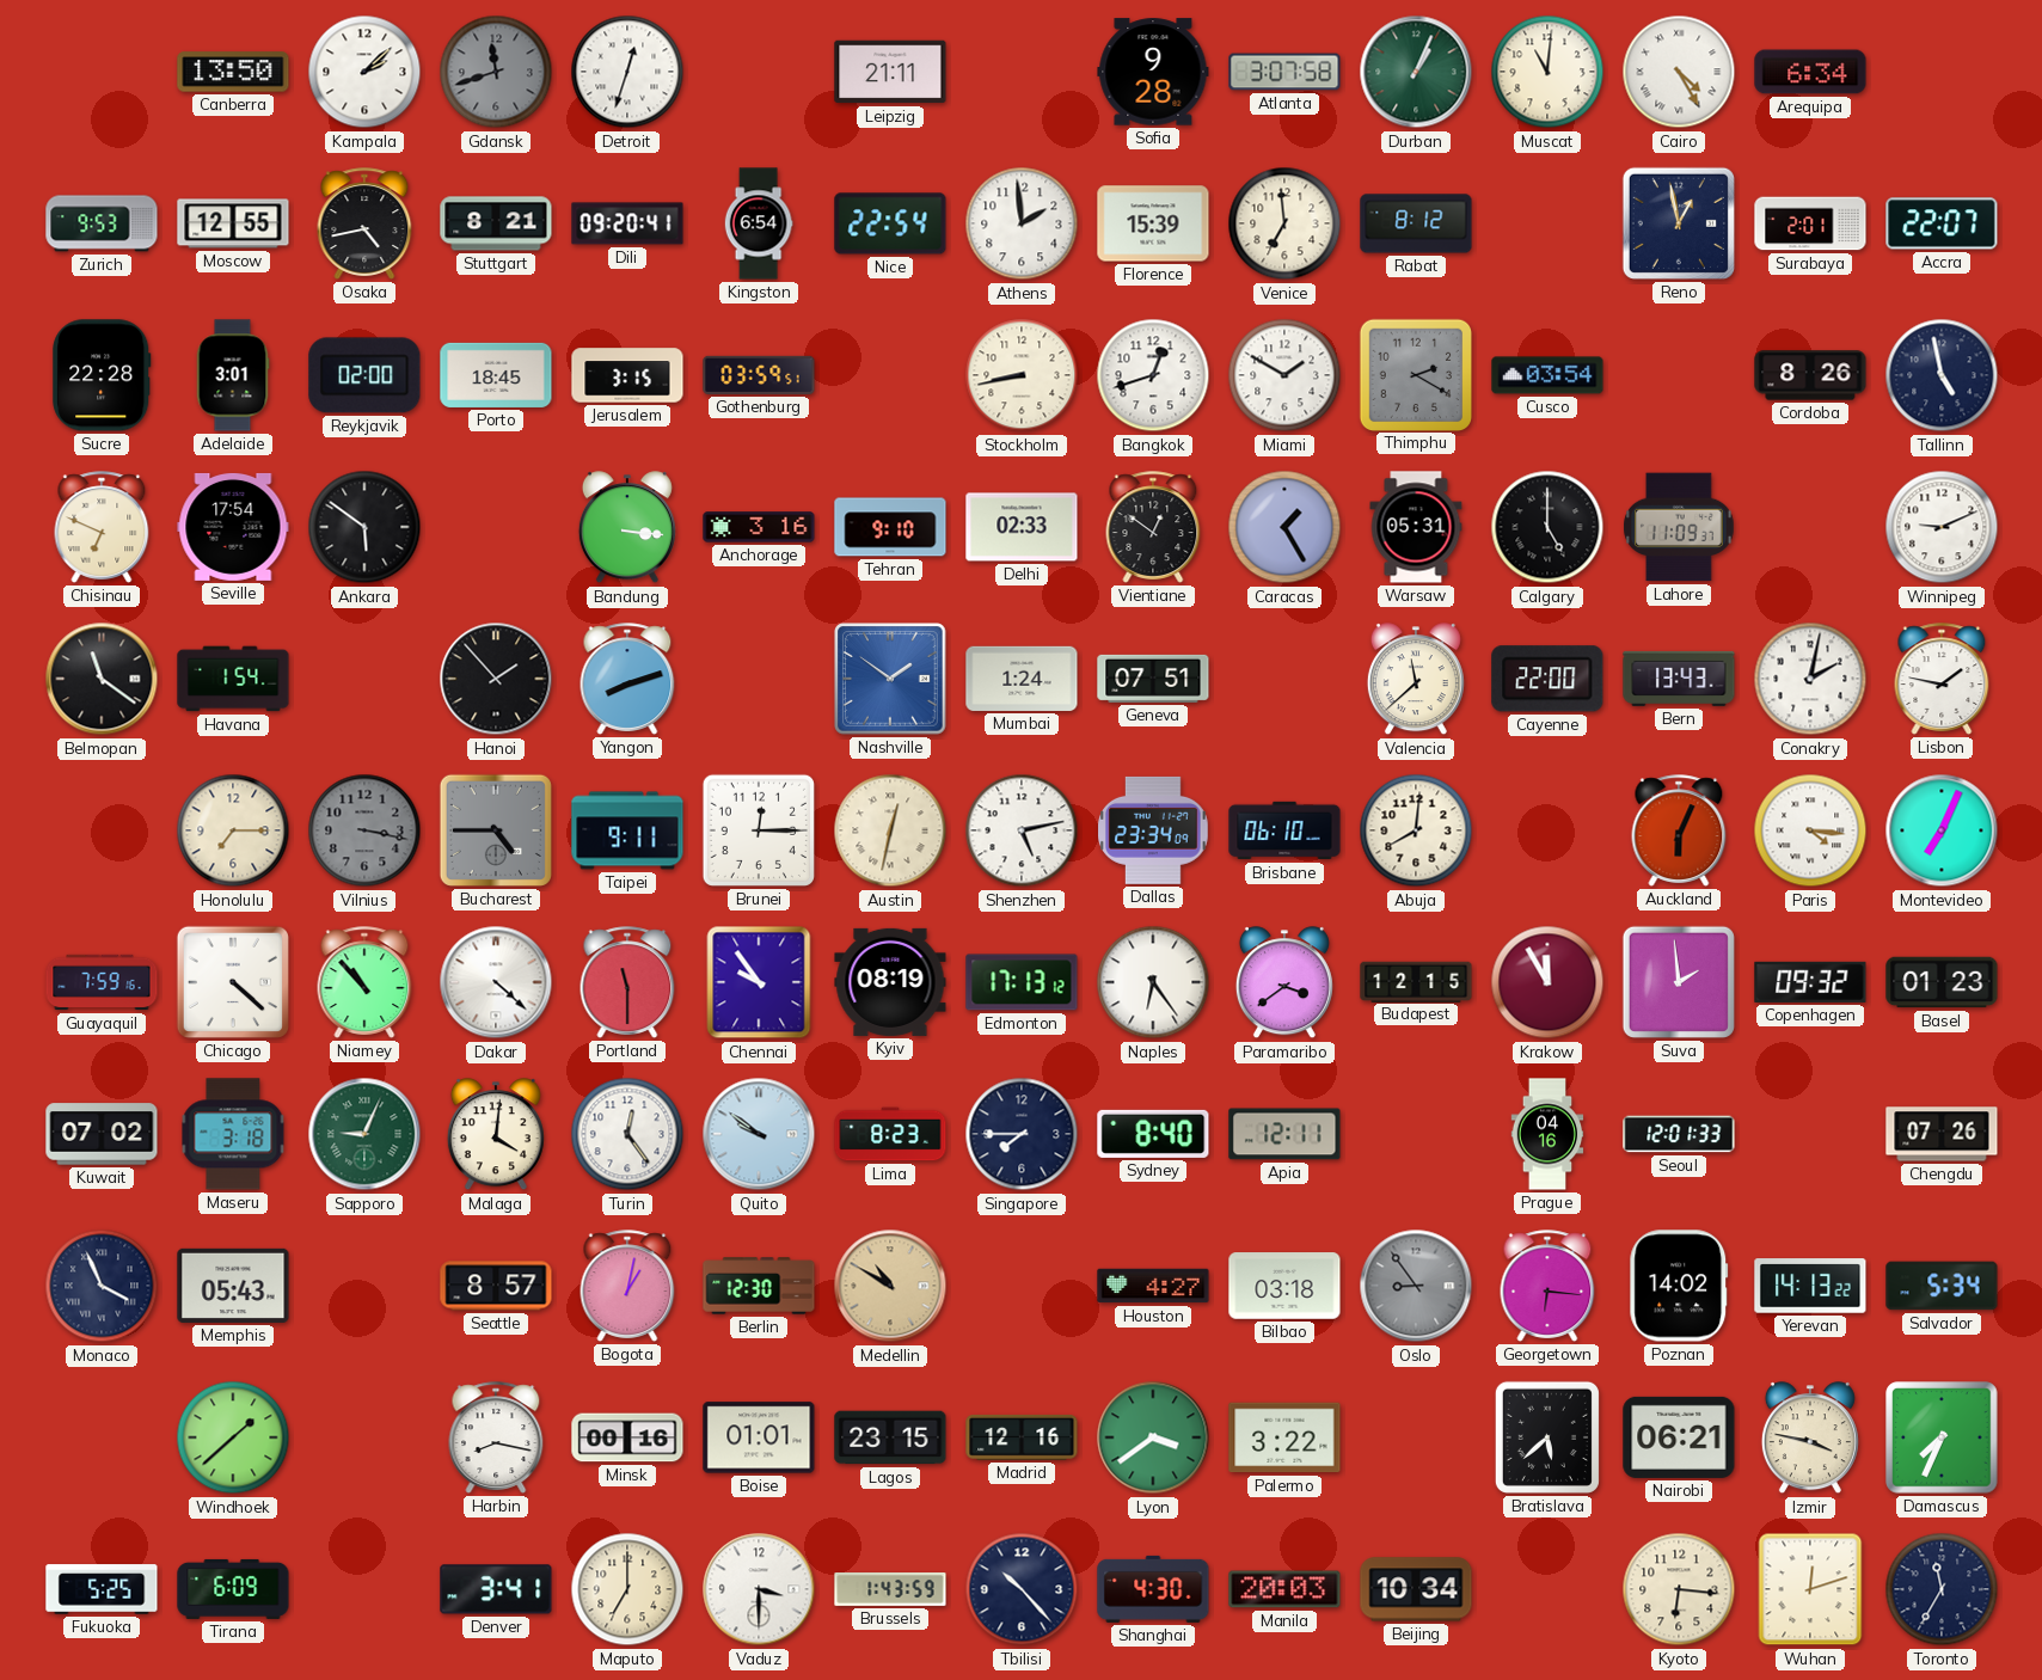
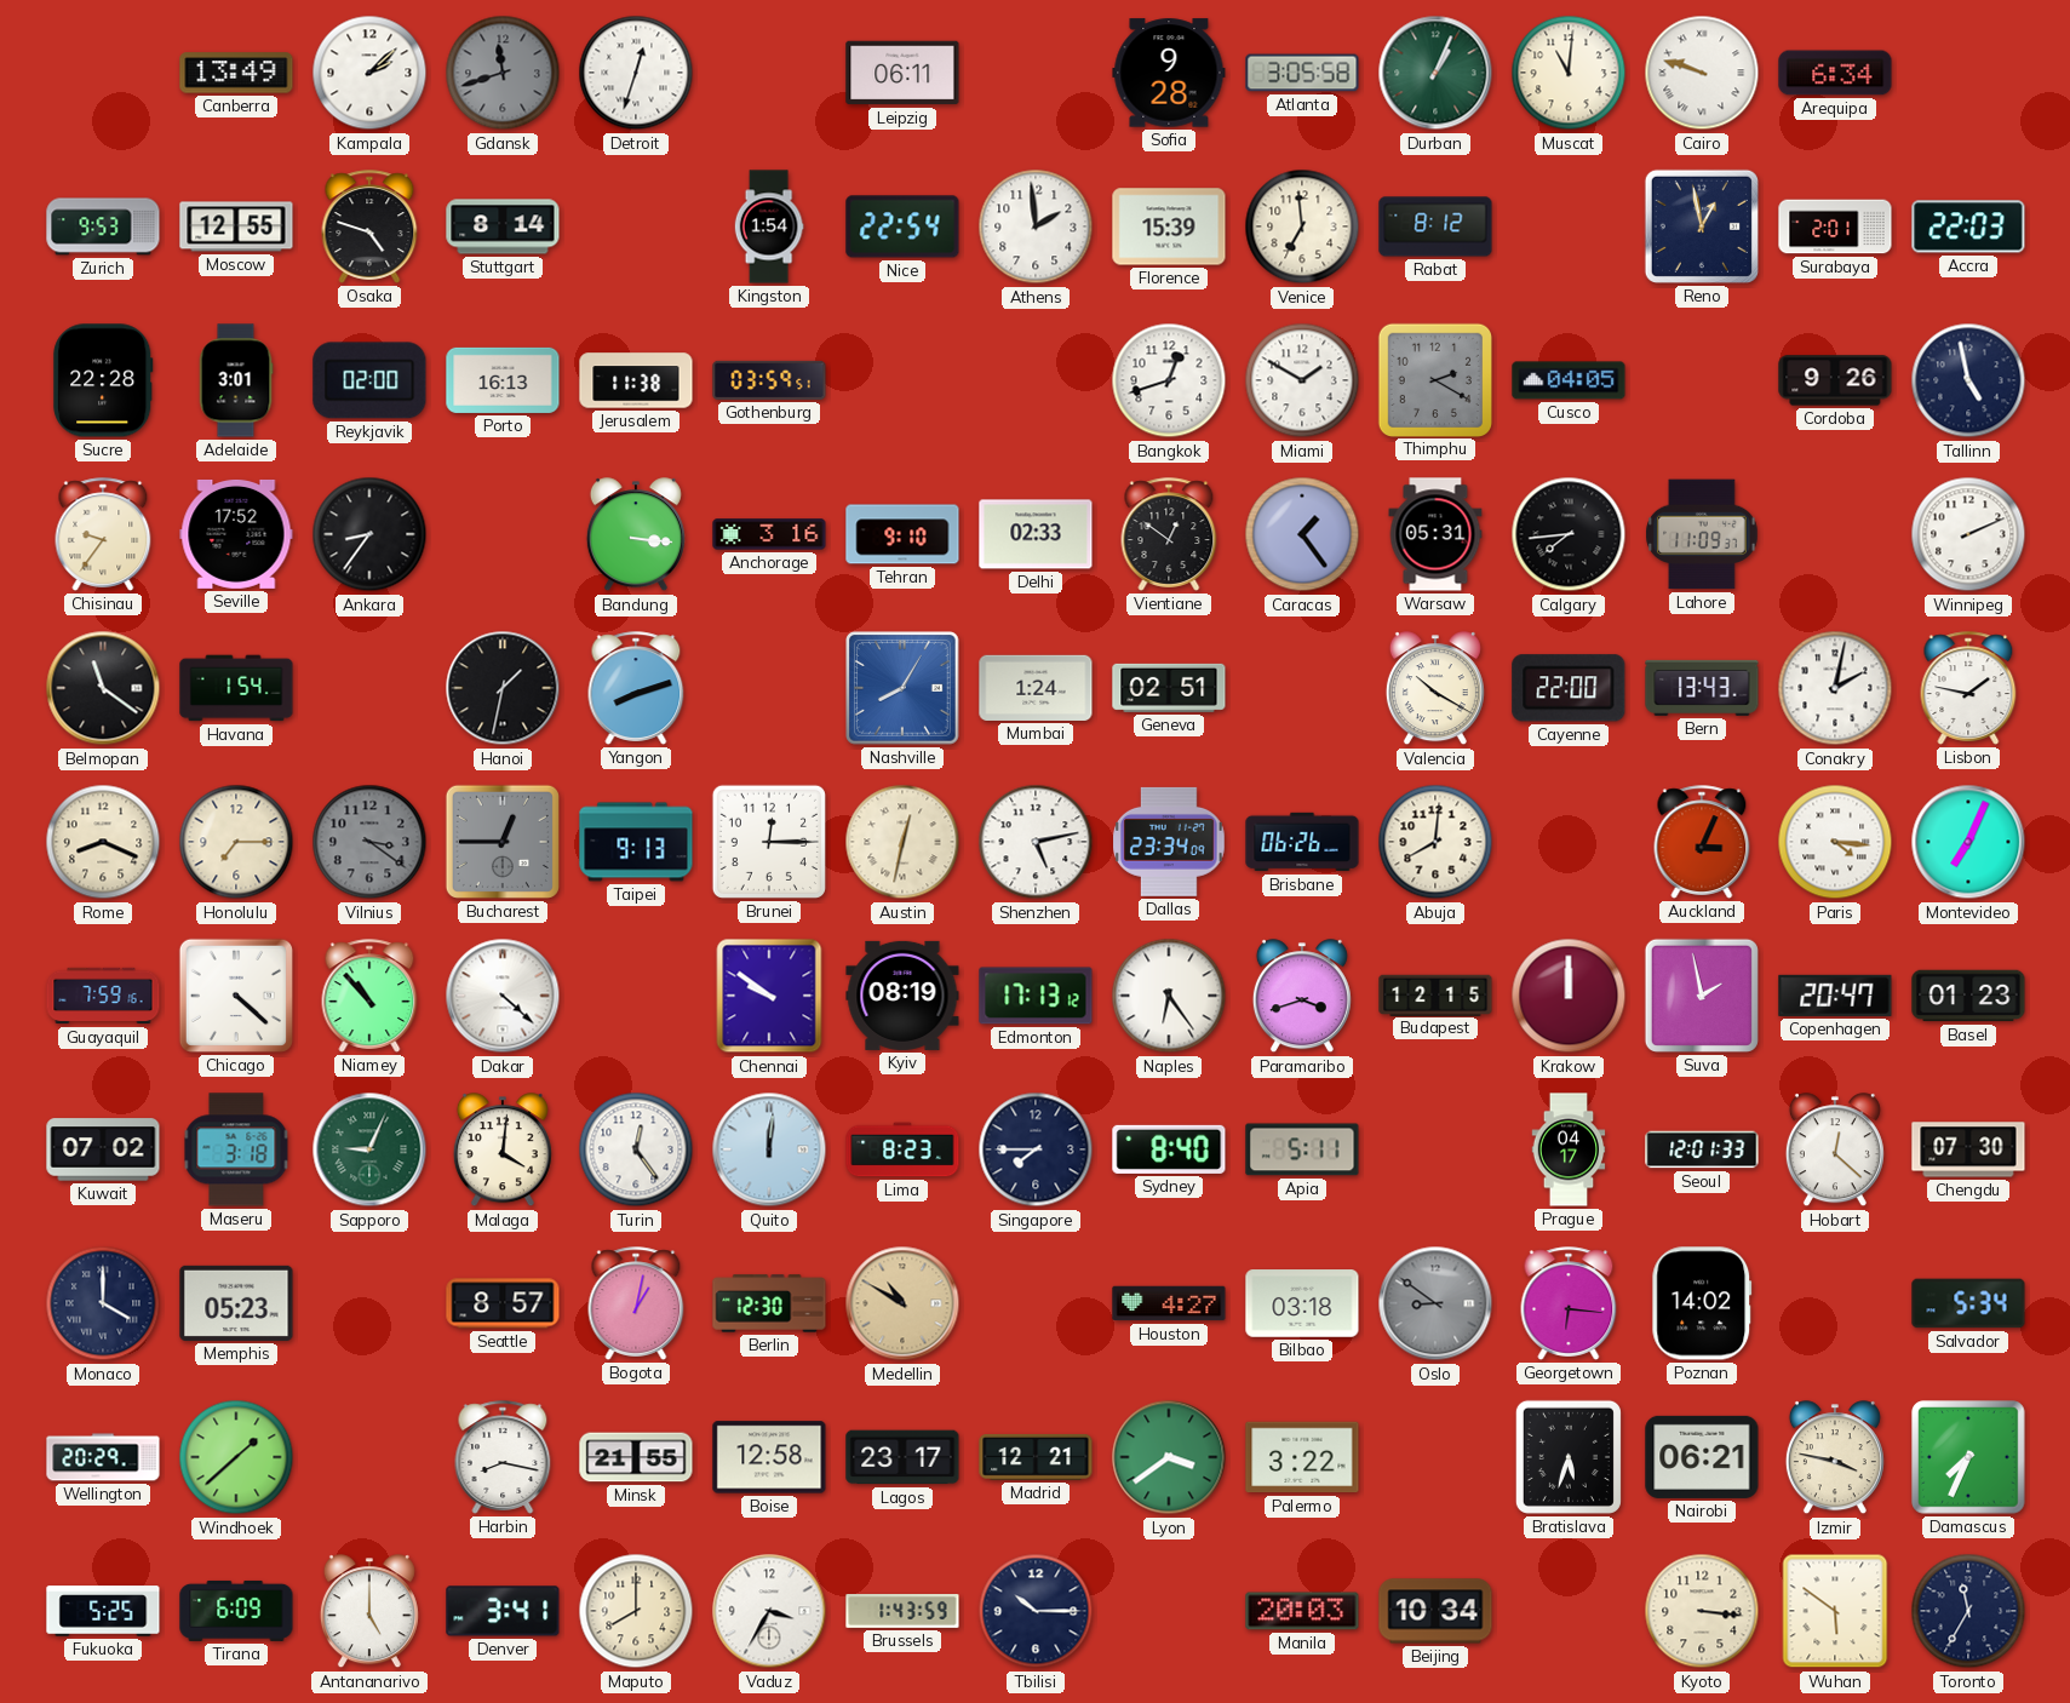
Canberra: 13:50 -> 13:49 (236, 73)
Leipzig: 21:11 -> 06:11 (902, 73)
Atlanta: 3:07 -> 3:05 (1302, 73)
Cairo: 4:25 -> 9:48 (1702, 73)
Osaka: 4:43 -> 4:48 (369, 227)
Stuttgart: 8:21 -> 8:14 (503, 227)
Dili: 09:20 -> none (627, 223)
Kingston: 6:54 -> 1:54 (769, 227)
Accra: 22:07 -> 22:03 (1968, 227)
Porto: 18:45 -> 16:13 (503, 380)
Jerusalem: 3:15 -> 11:38 (636, 380)
Stockholm: 8:43 -> none (1022, 375)
Cusco: 03:54 -> 04:05 (1569, 380)
Cordoba: 8:26 -> 9:26 (1835, 380)
Chisinau: 6:49 -> 9:36 (103, 534)
Seville: 17:54 -> 17:52 (236, 534)
Ankara: 5:51 -> 8:36 (369, 534)
Caracas: 1:25 -> 1:24 (1302, 534)
Calgary: 5:00 -> 7:44 (1569, 534)
Winnipeg: 9:11 -> 2:11 (1968, 534)
Hanoi: 1:53 -> 1:32 (503, 688)
Nashville: 1:51 -> 8:05 (902, 688)
Geneva: 07:51 -> 02:51 (1169, 688)
Valencia: 11:38 -> 10:20 (1435, 689)
Rome: none -> 8:19 (103, 842)
Vilnius: 3:17 -> 3:21 (369, 842)
Bucharest: 4:45 -> 12:45 (503, 842)
Taipei: 9:11 -> 9:13 (636, 842)
Brisbane: 06:10 -> 06:26 (1302, 842)
Auckland: 6:04 -> 3:04 (1702, 842)
Portland: 11:30 -> none (627, 982)
Chennai: 9:54 -> 9:51 (769, 996)
Paramaribo: 3:39 -> 3:42 (1302, 997)
Krakow: 11:55 -> 12:00 (1569, 996)
Suva: 1:59 -> 1:58 (1702, 996)
Copenhagen: 09:32 -> 20:47 (1835, 996)
Quito: 9:51 -> 12:01 (769, 1149)
Apia: 12:11 -> 5:11 (1302, 1149)
Prague: 04:16 -> 04:17 (1569, 1149)
Hobart: none -> 12:22 (1835, 1151)
Chengdu: 07:26 -> 07:30 (1968, 1149)
Monaco: 3:56 -> 4:00 (103, 1303)
Memphis: 05:43 -> 05:23 (236, 1303)
Oslo: 8:54 -> 8:51 (1435, 1303)
Yerevan: 14:13 -> none (1810, 1286)
Wellington: none -> 20:29 (103, 1457)
Minsk: 00:16 -> 21:55 (636, 1457)
Boise: 01:01 -> 12:58 (769, 1457)
Lagos: 23:15 -> 23:17 (902, 1457)
Madrid: 12:16 -> 12:21 (1036, 1458)
Bratislava: 5:38 -> 5:33 (1569, 1457)
Antananarivo: none -> 5:00 (369, 1612)
Maputo: 7:00 -> 8:00 (636, 1611)
Vaduz: 3:30 -> 3:35 (769, 1611)
Tbilisi: 10:23 -> 10:15 (1036, 1611)
Shanghai: 4:30 -> none (1153, 1589)
Kyoto: 6:16 -> 3:16 (1702, 1611)
Wuhan: 12:12 -> 5:51 (1835, 1611)
